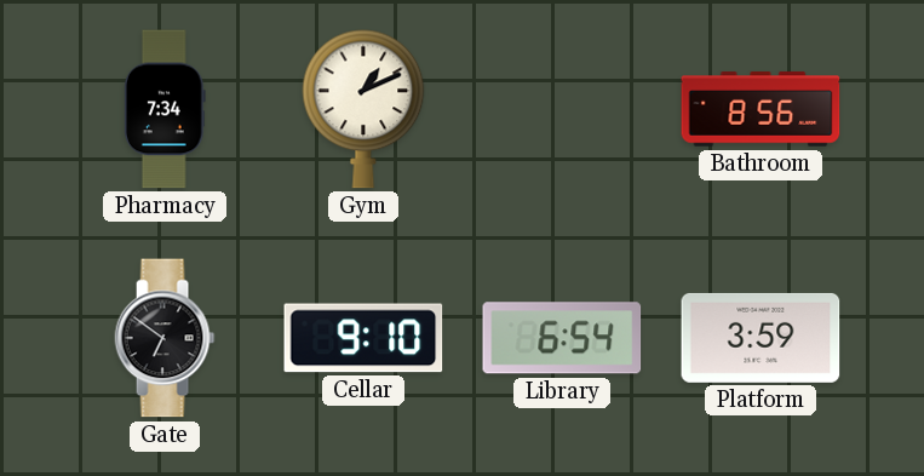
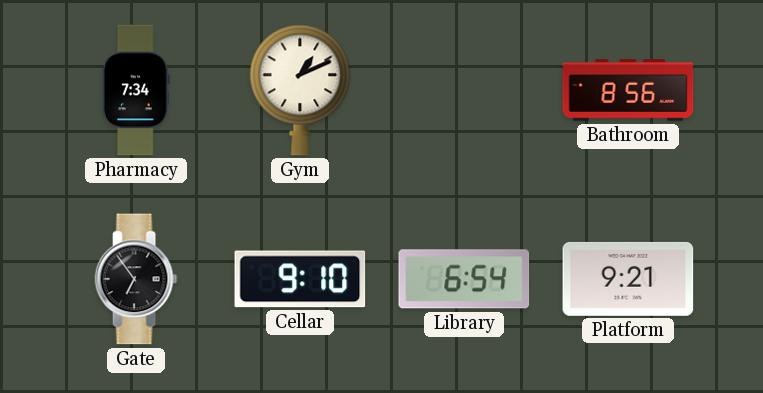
Gate: 6:51 -> 6:54 (136, 279)
Platform: 3:59 -> 9:21 (628, 279)
